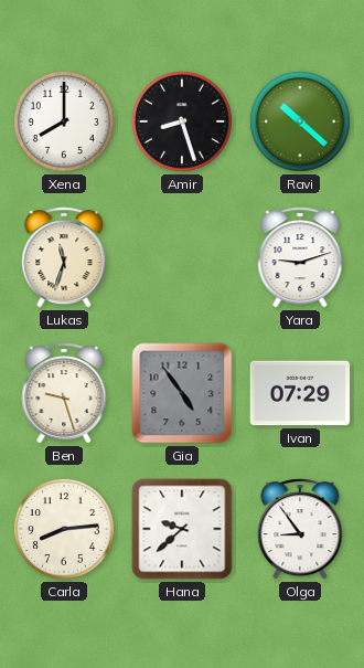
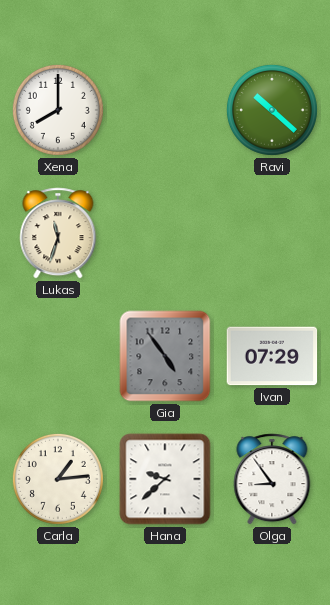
Amir: 8:27 -> none (182, 121)
Yara: 9:12 -> none (300, 257)
Ben: 9:27 -> none (64, 393)
Carla: 8:14 -> 1:14 (58, 479)
